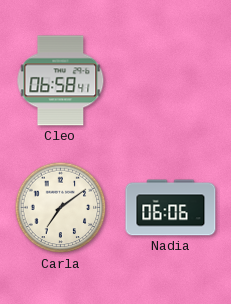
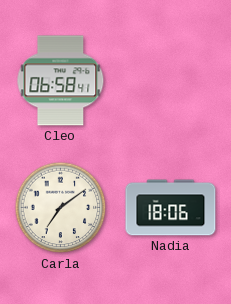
Nadia: 06:06 -> 18:06 (171, 208)
